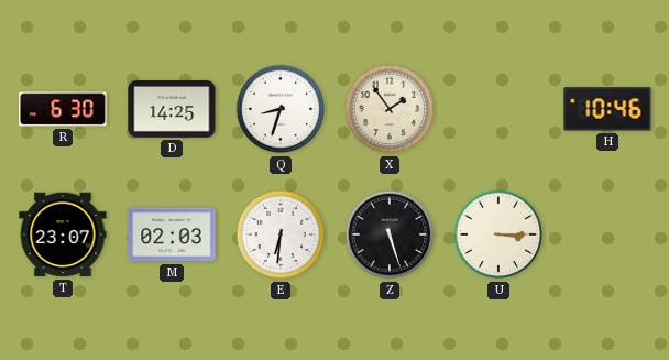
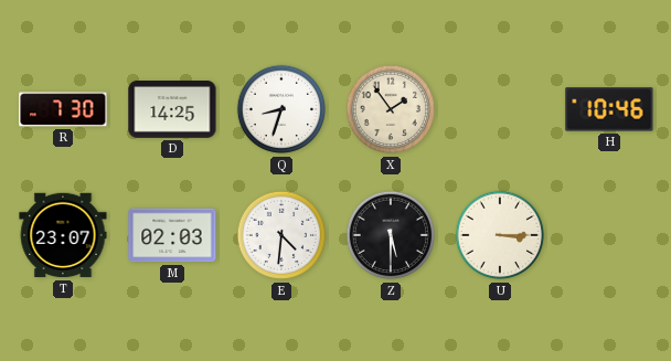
R: 6:30 -> 7:30 (63, 109)
E: 6:31 -> 4:31 (281, 235)
Z: 5:27 -> 5:30 (391, 235)
